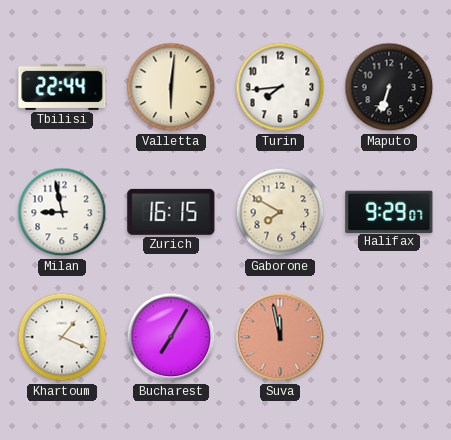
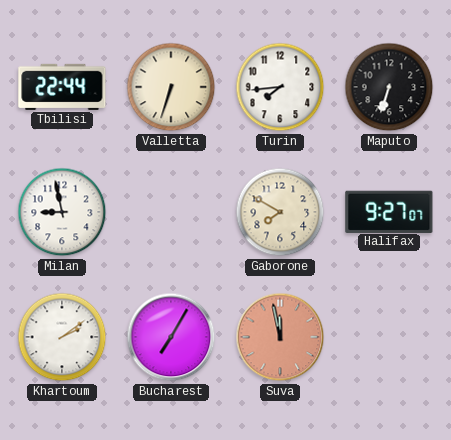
Valletta: 6:01 -> 6:33 (171, 87)
Zurich: 16:15 -> none (171, 212)
Halifax: 9:29 -> 9:27 (389, 211)
Khartoum: 1:19 -> 2:09 (62, 337)
